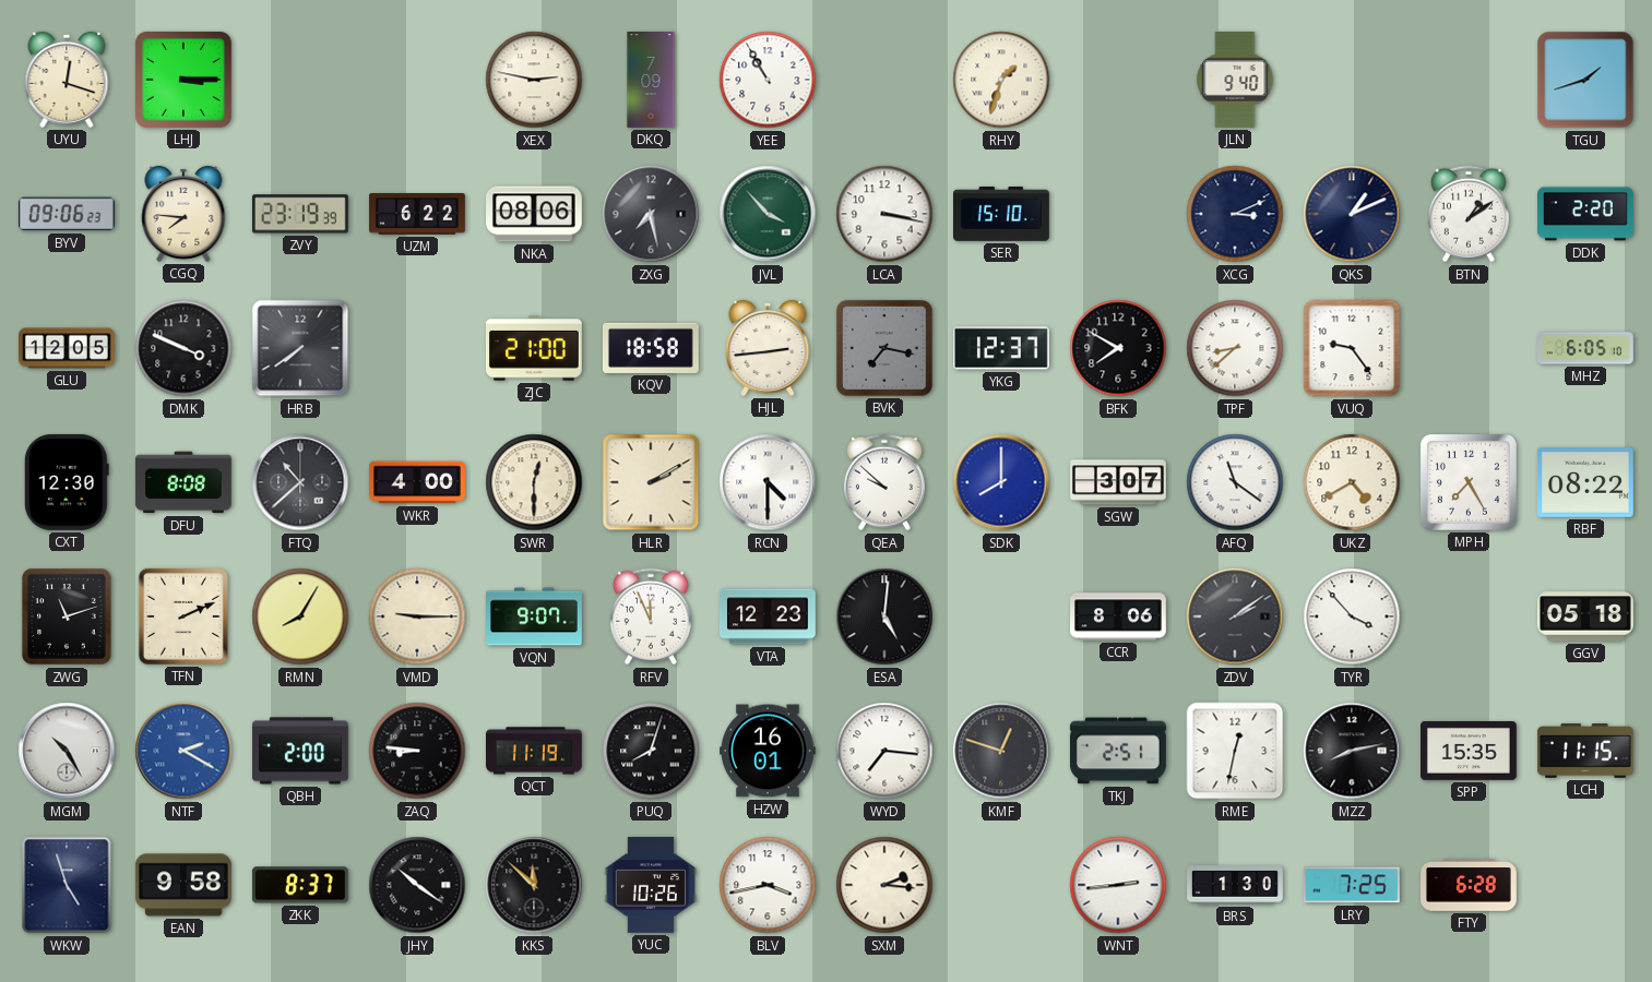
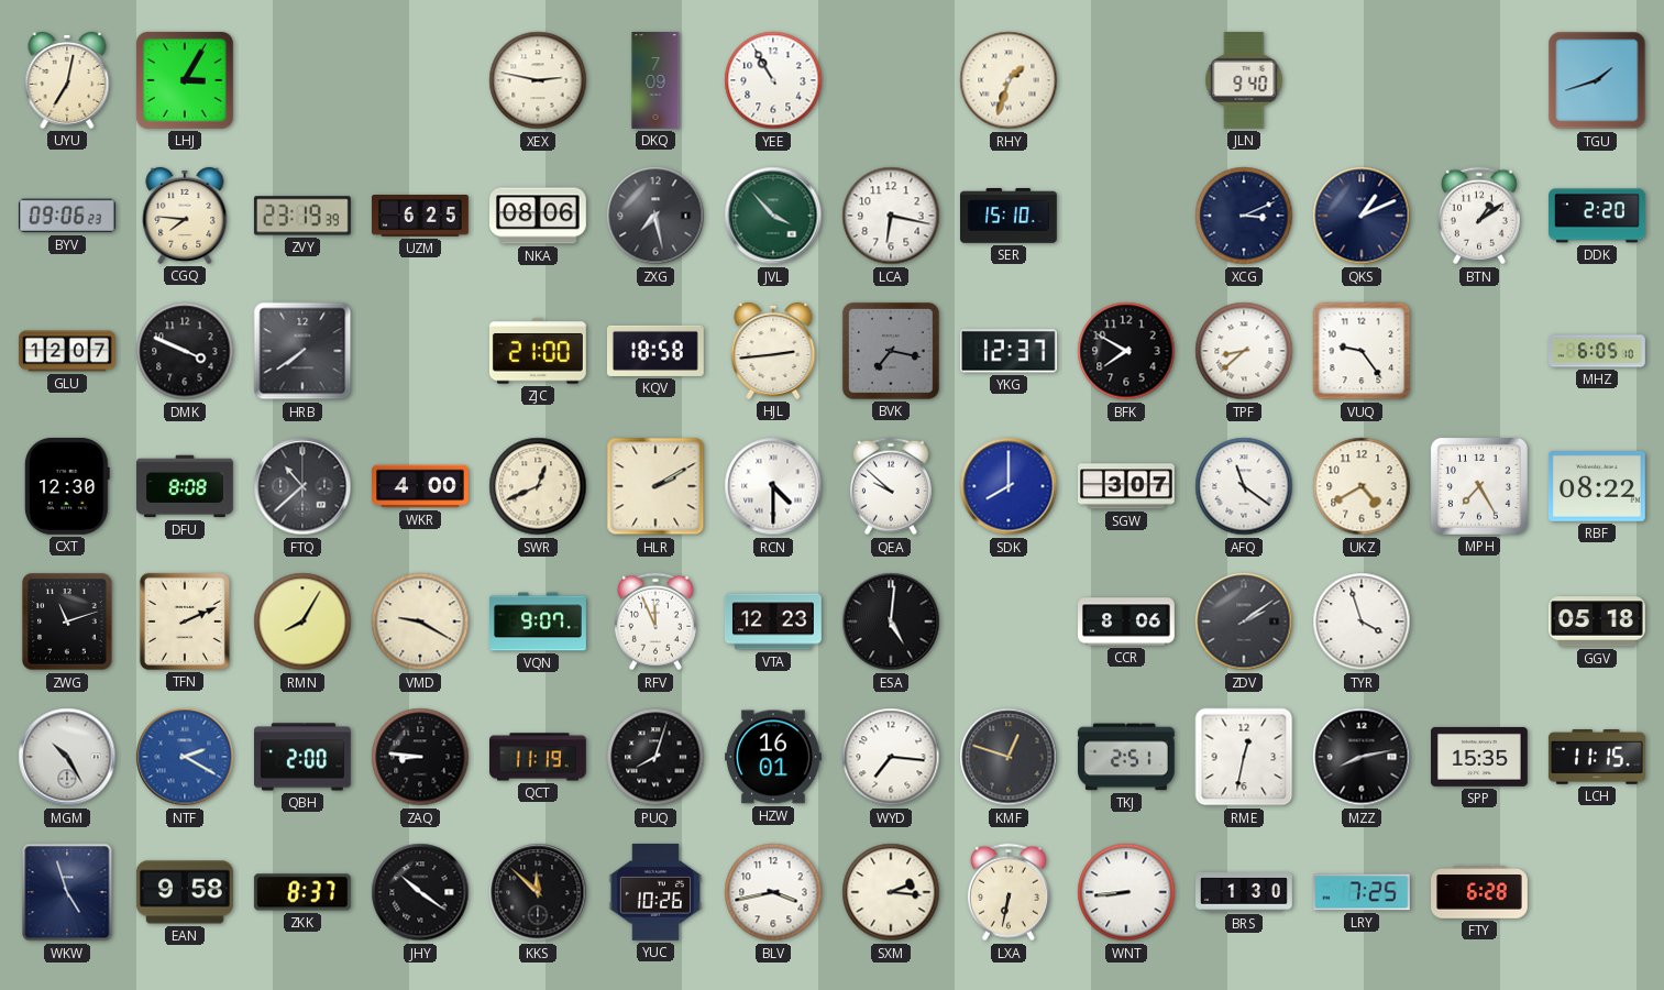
UYU: 12:18 -> 7:02 (67, 80)
LHJ: 3:15 -> 3:05 (185, 80)
UZM: 6:22 -> 6:25 (421, 217)
LCA: 3:17 -> 6:17 (891, 216)
GLU: 12:05 -> 12:07 (68, 351)
SWR: 12:30 -> 12:41 (538, 486)
VMD: 9:15 -> 9:20 (420, 621)
TYR: 3:53 -> 3:57 (1362, 621)
LXA: none -> 6:32 (1009, 892)
WNT: 2:44 -> 8:44 (1126, 892)
